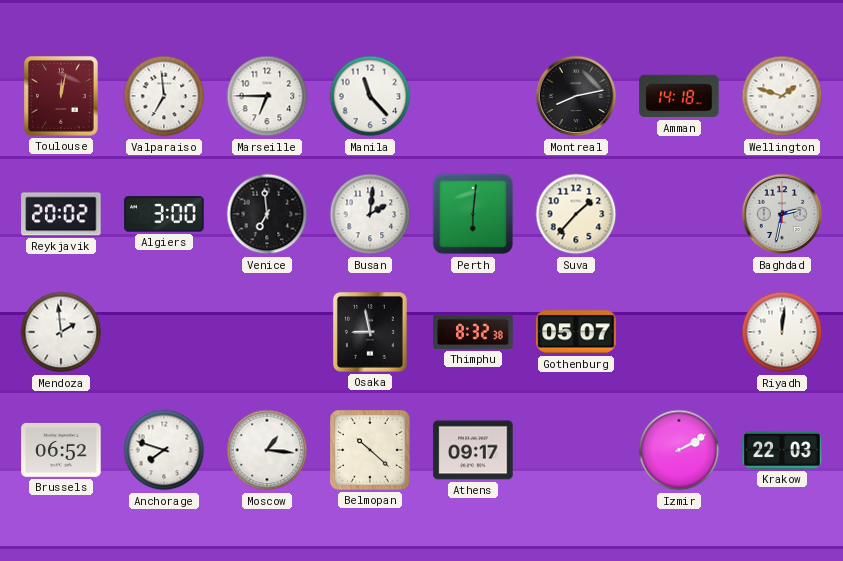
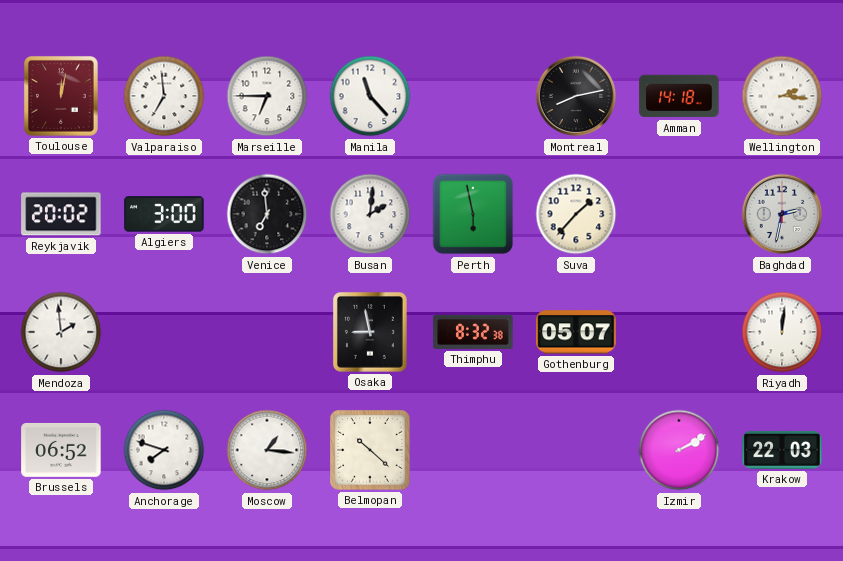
Wellington: 1:48 -> 2:16 (782, 96)
Perth: 6:01 -> 5:58 (473, 214)
Athens: 09:17 -> none (473, 450)
